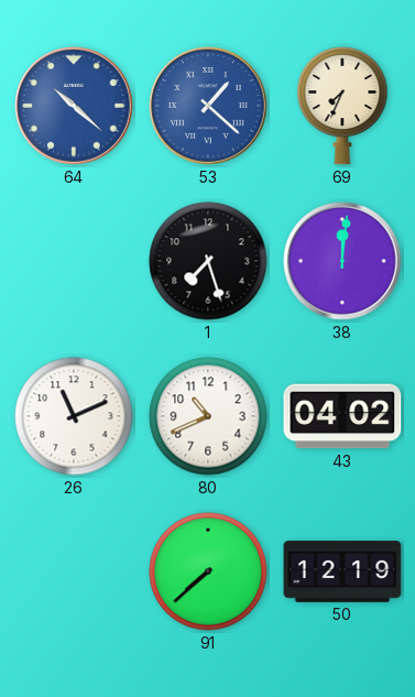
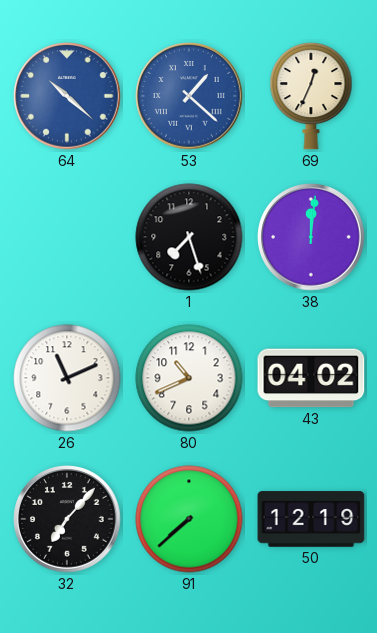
69: 7:34 -> 12:34 (311, 96)
32: none -> 7:07 (67, 519)
